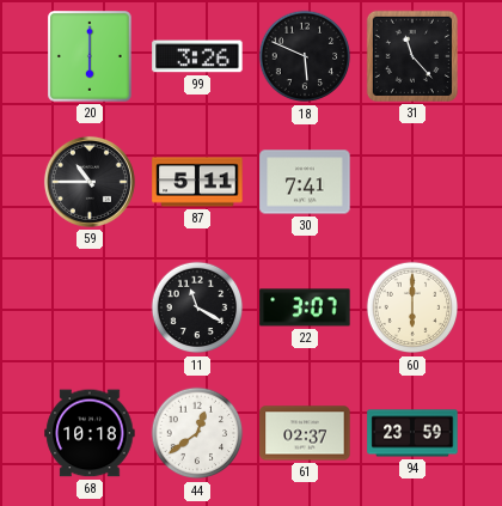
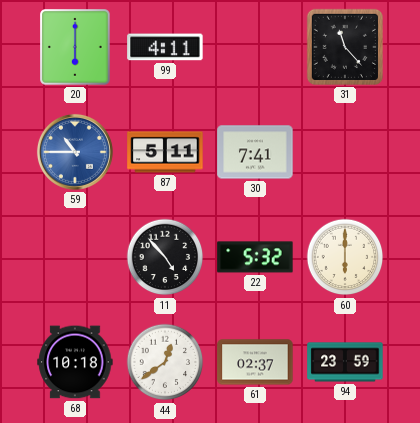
99: 3:26 -> 4:11 (165, 47)
18: 5:49 -> none (305, 56)
59 dial: black -> blue (75, 152)
11: 11:20 -> 4:53 (165, 257)
22: 3:07 -> 5:32 (255, 257)
